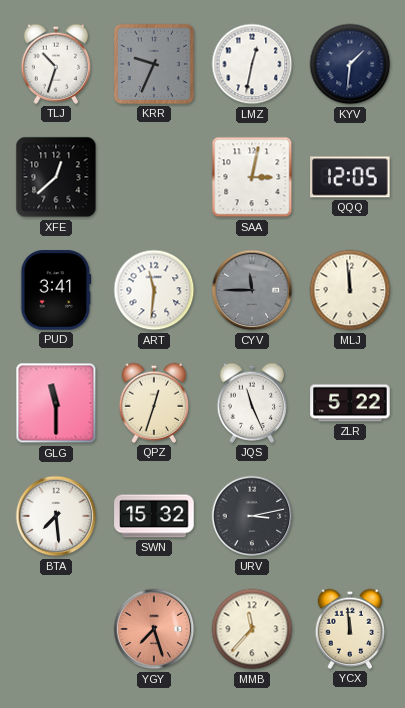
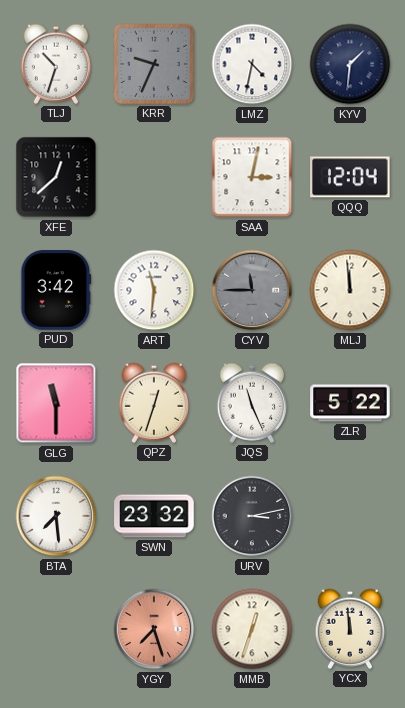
LMZ: 12:32 -> 4:32 (252, 64)
QQQ: 12:05 -> 12:04 (350, 177)
PUD: 3:41 -> 3:42 (56, 290)
SWN: 15:32 -> 23:32 (154, 516)
MMB: 11:37 -> 12:33 (252, 629)
